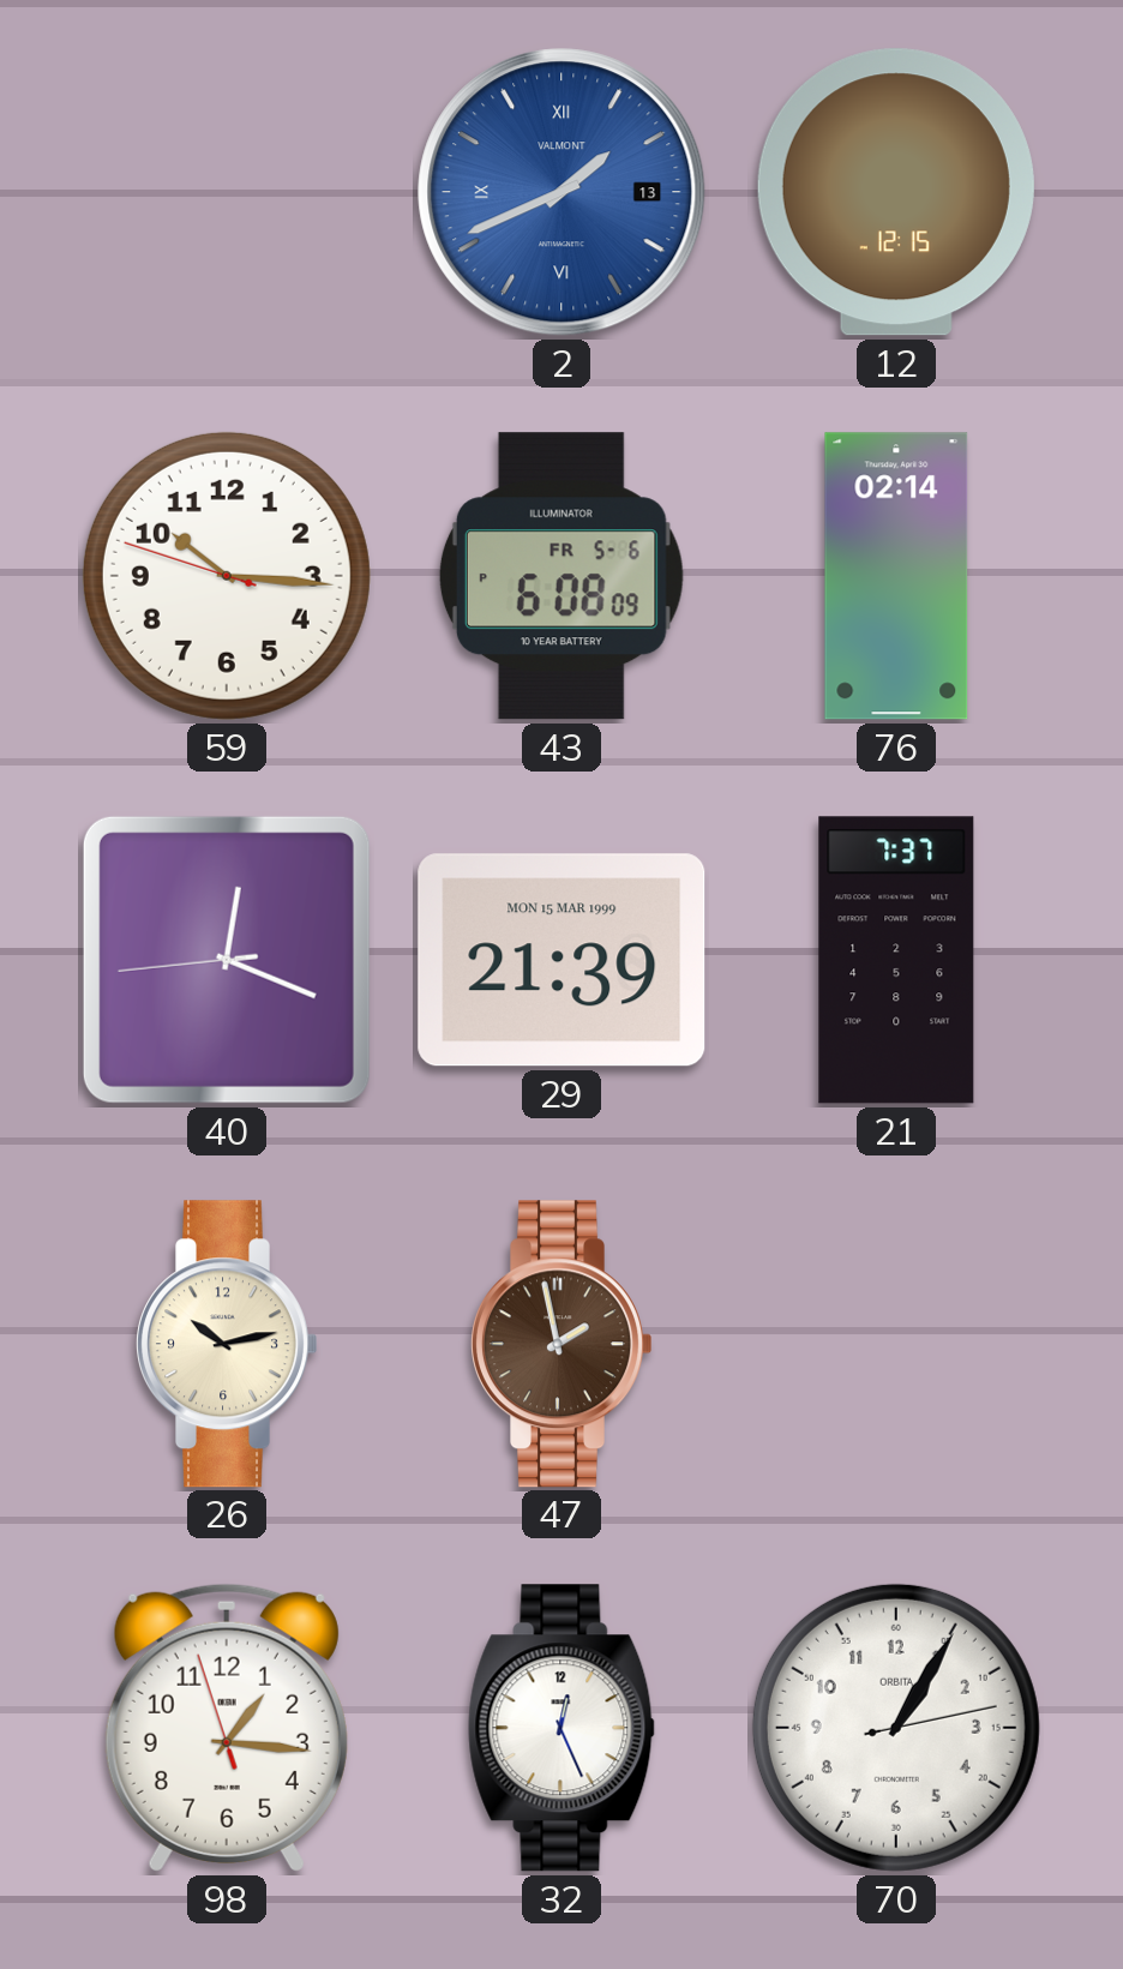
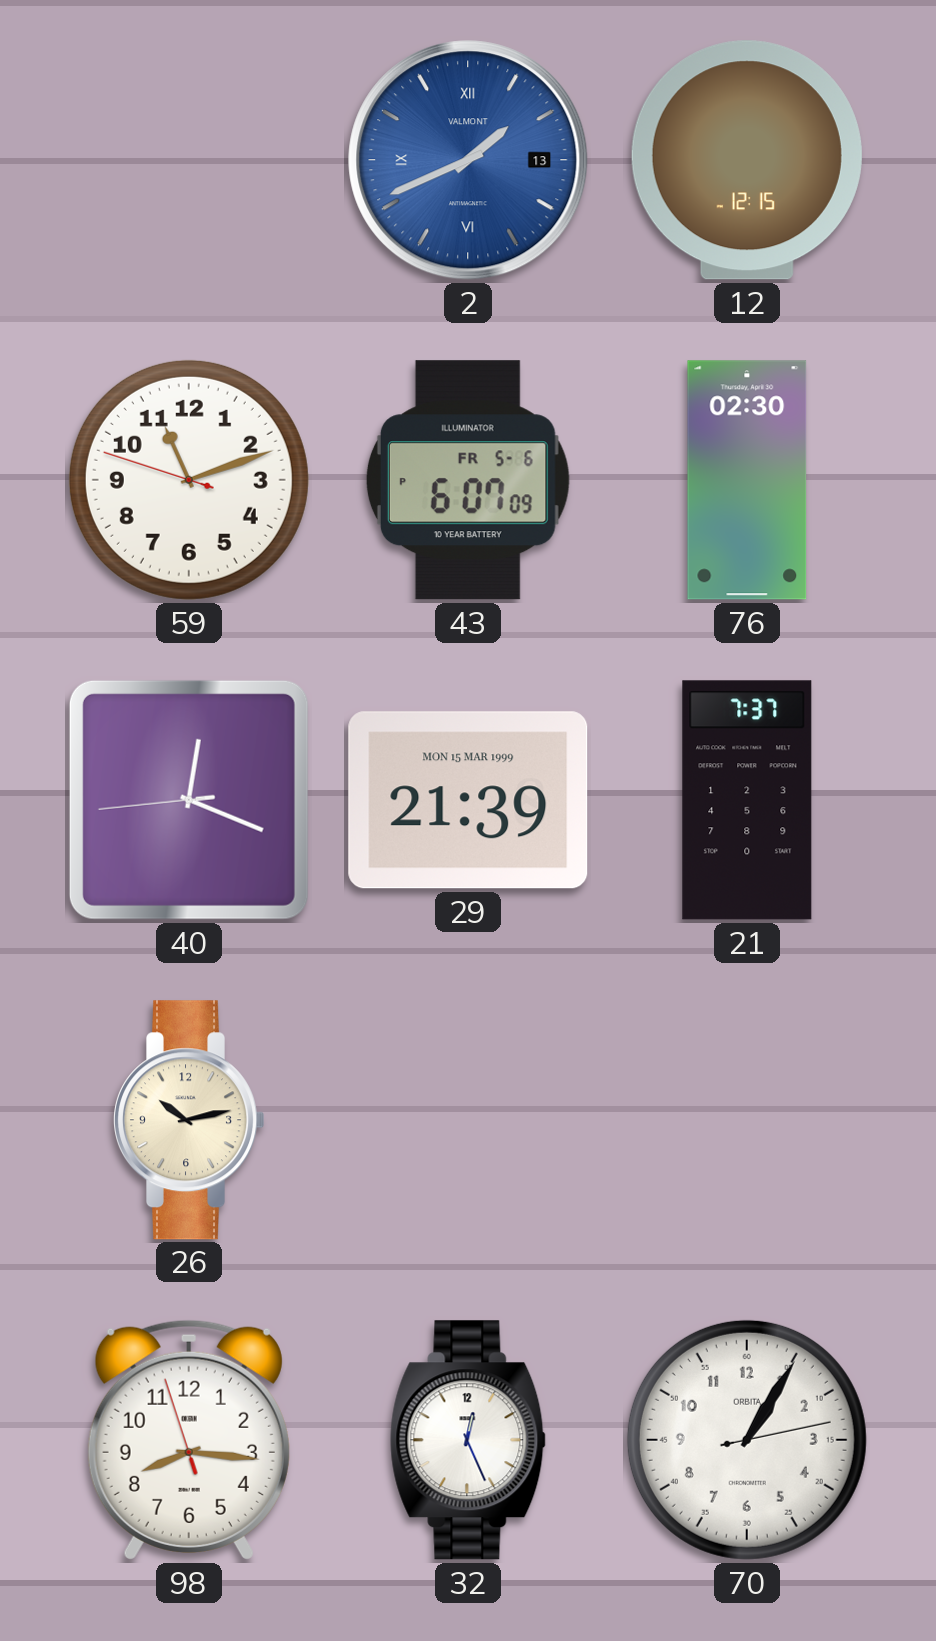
59: 10:15 -> 11:11 (189, 480)
43: 6:08 -> 6:07 (468, 480)
76: 02:14 -> 02:30 (747, 480)
47: 1:58 -> none (561, 1344)
98: 1:15 -> 8:15 (189, 1440)
